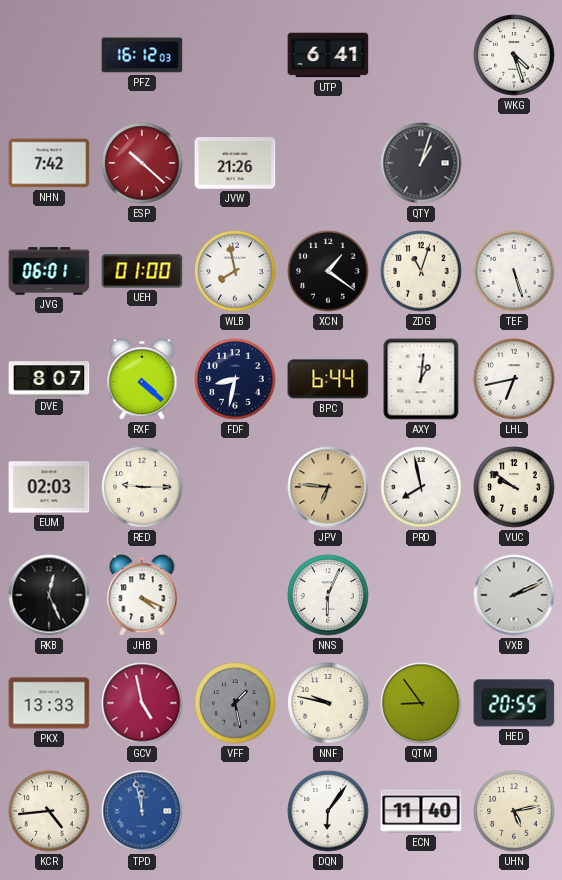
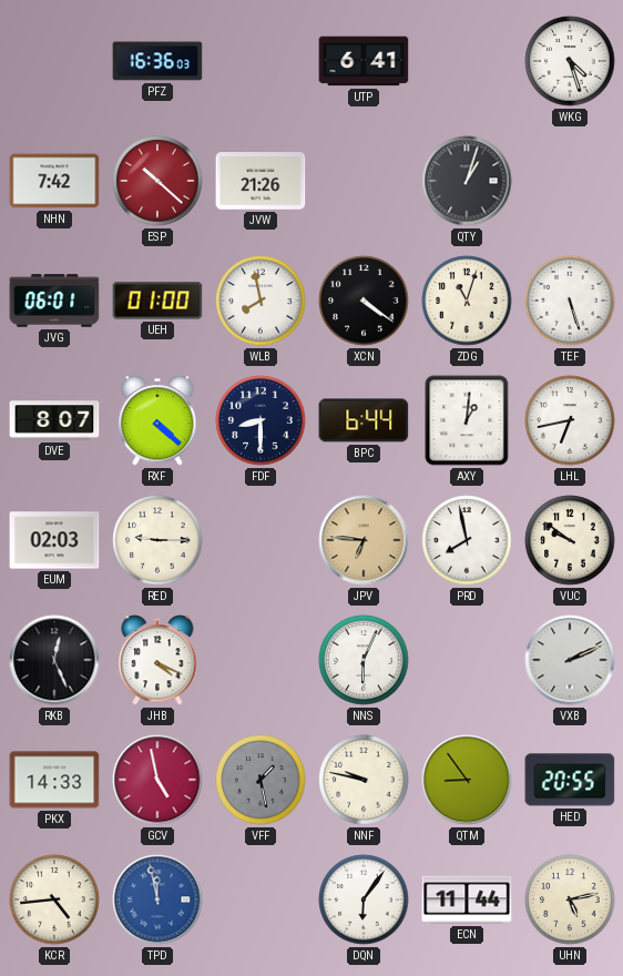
PFZ: 16:12 -> 16:36 (157, 61)
XCN: 1:21 -> 4:21 (364, 301)
FDF: 8:32 -> 8:30 (261, 420)
PKX: 13:33 -> 14:33 (54, 780)
ECN: 11:40 -> 11:44 (467, 899)
